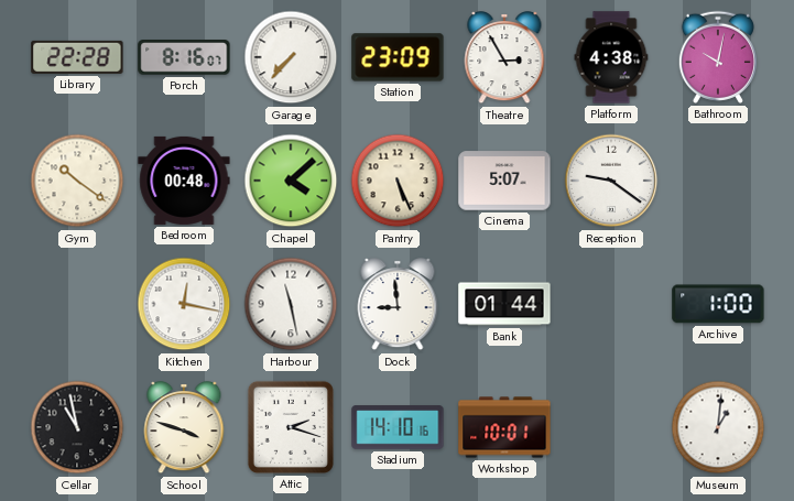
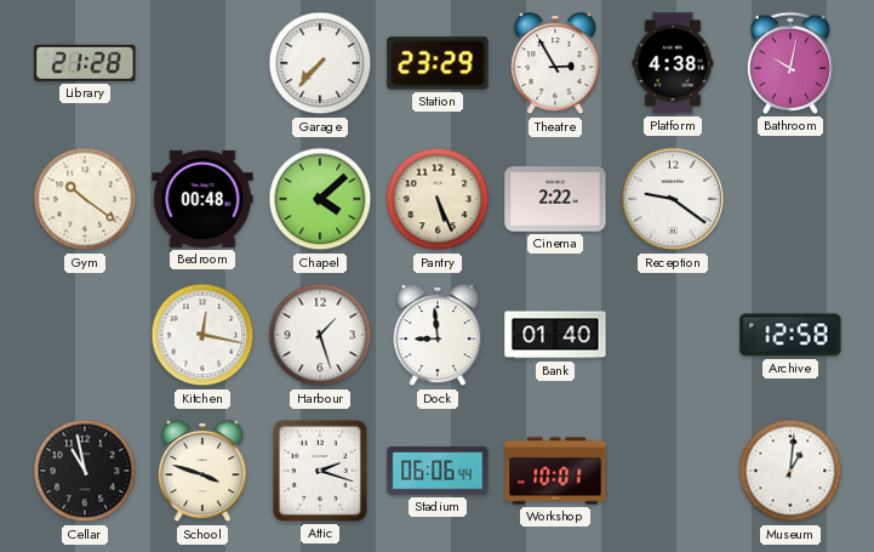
Library: 22:28 -> 21:28 (85, 63)
Porch: 8:16 -> none (184, 57)
Station: 23:09 -> 23:29 (438, 63)
Cinema: 5:07 -> 2:22 (555, 199)
Harbour: 11:28 -> 1:27 (320, 335)
Bank: 01:44 -> 01:40 (555, 335)
Archive: 1:00 -> 12:58 (790, 335)
Stadium: 14:10 -> 06:06 (438, 471)
